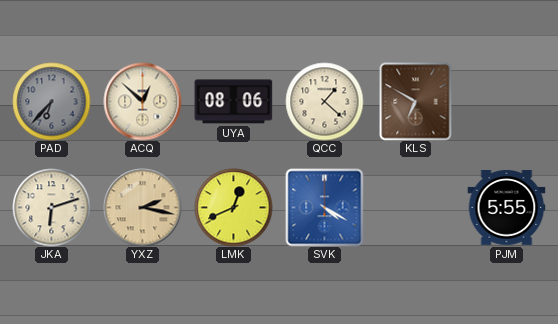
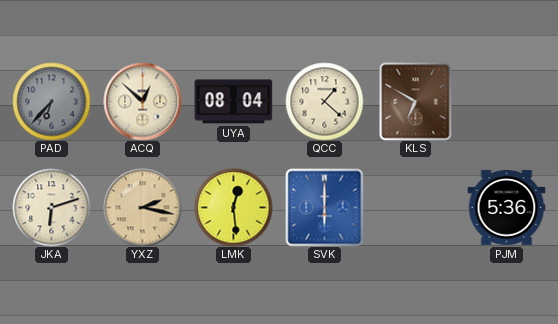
UYA: 08:06 -> 08:04 (233, 102)
LMK: 12:41 -> 12:29 (233, 207)
SVK: 4:20 -> 6:00 (324, 207)
PJM: 5:55 -> 5:36 (506, 207)
